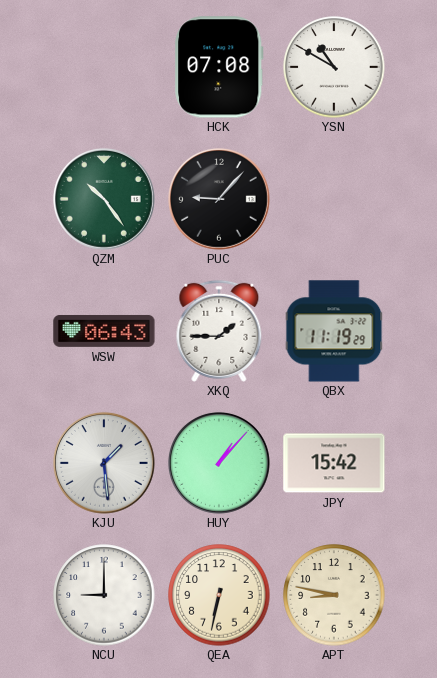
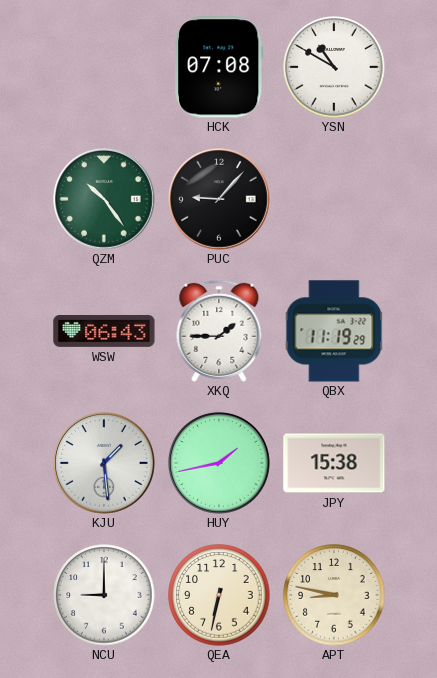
HUY: 1:07 -> 1:43 (219, 463)
JPY: 15:42 -> 15:38 (334, 463)
